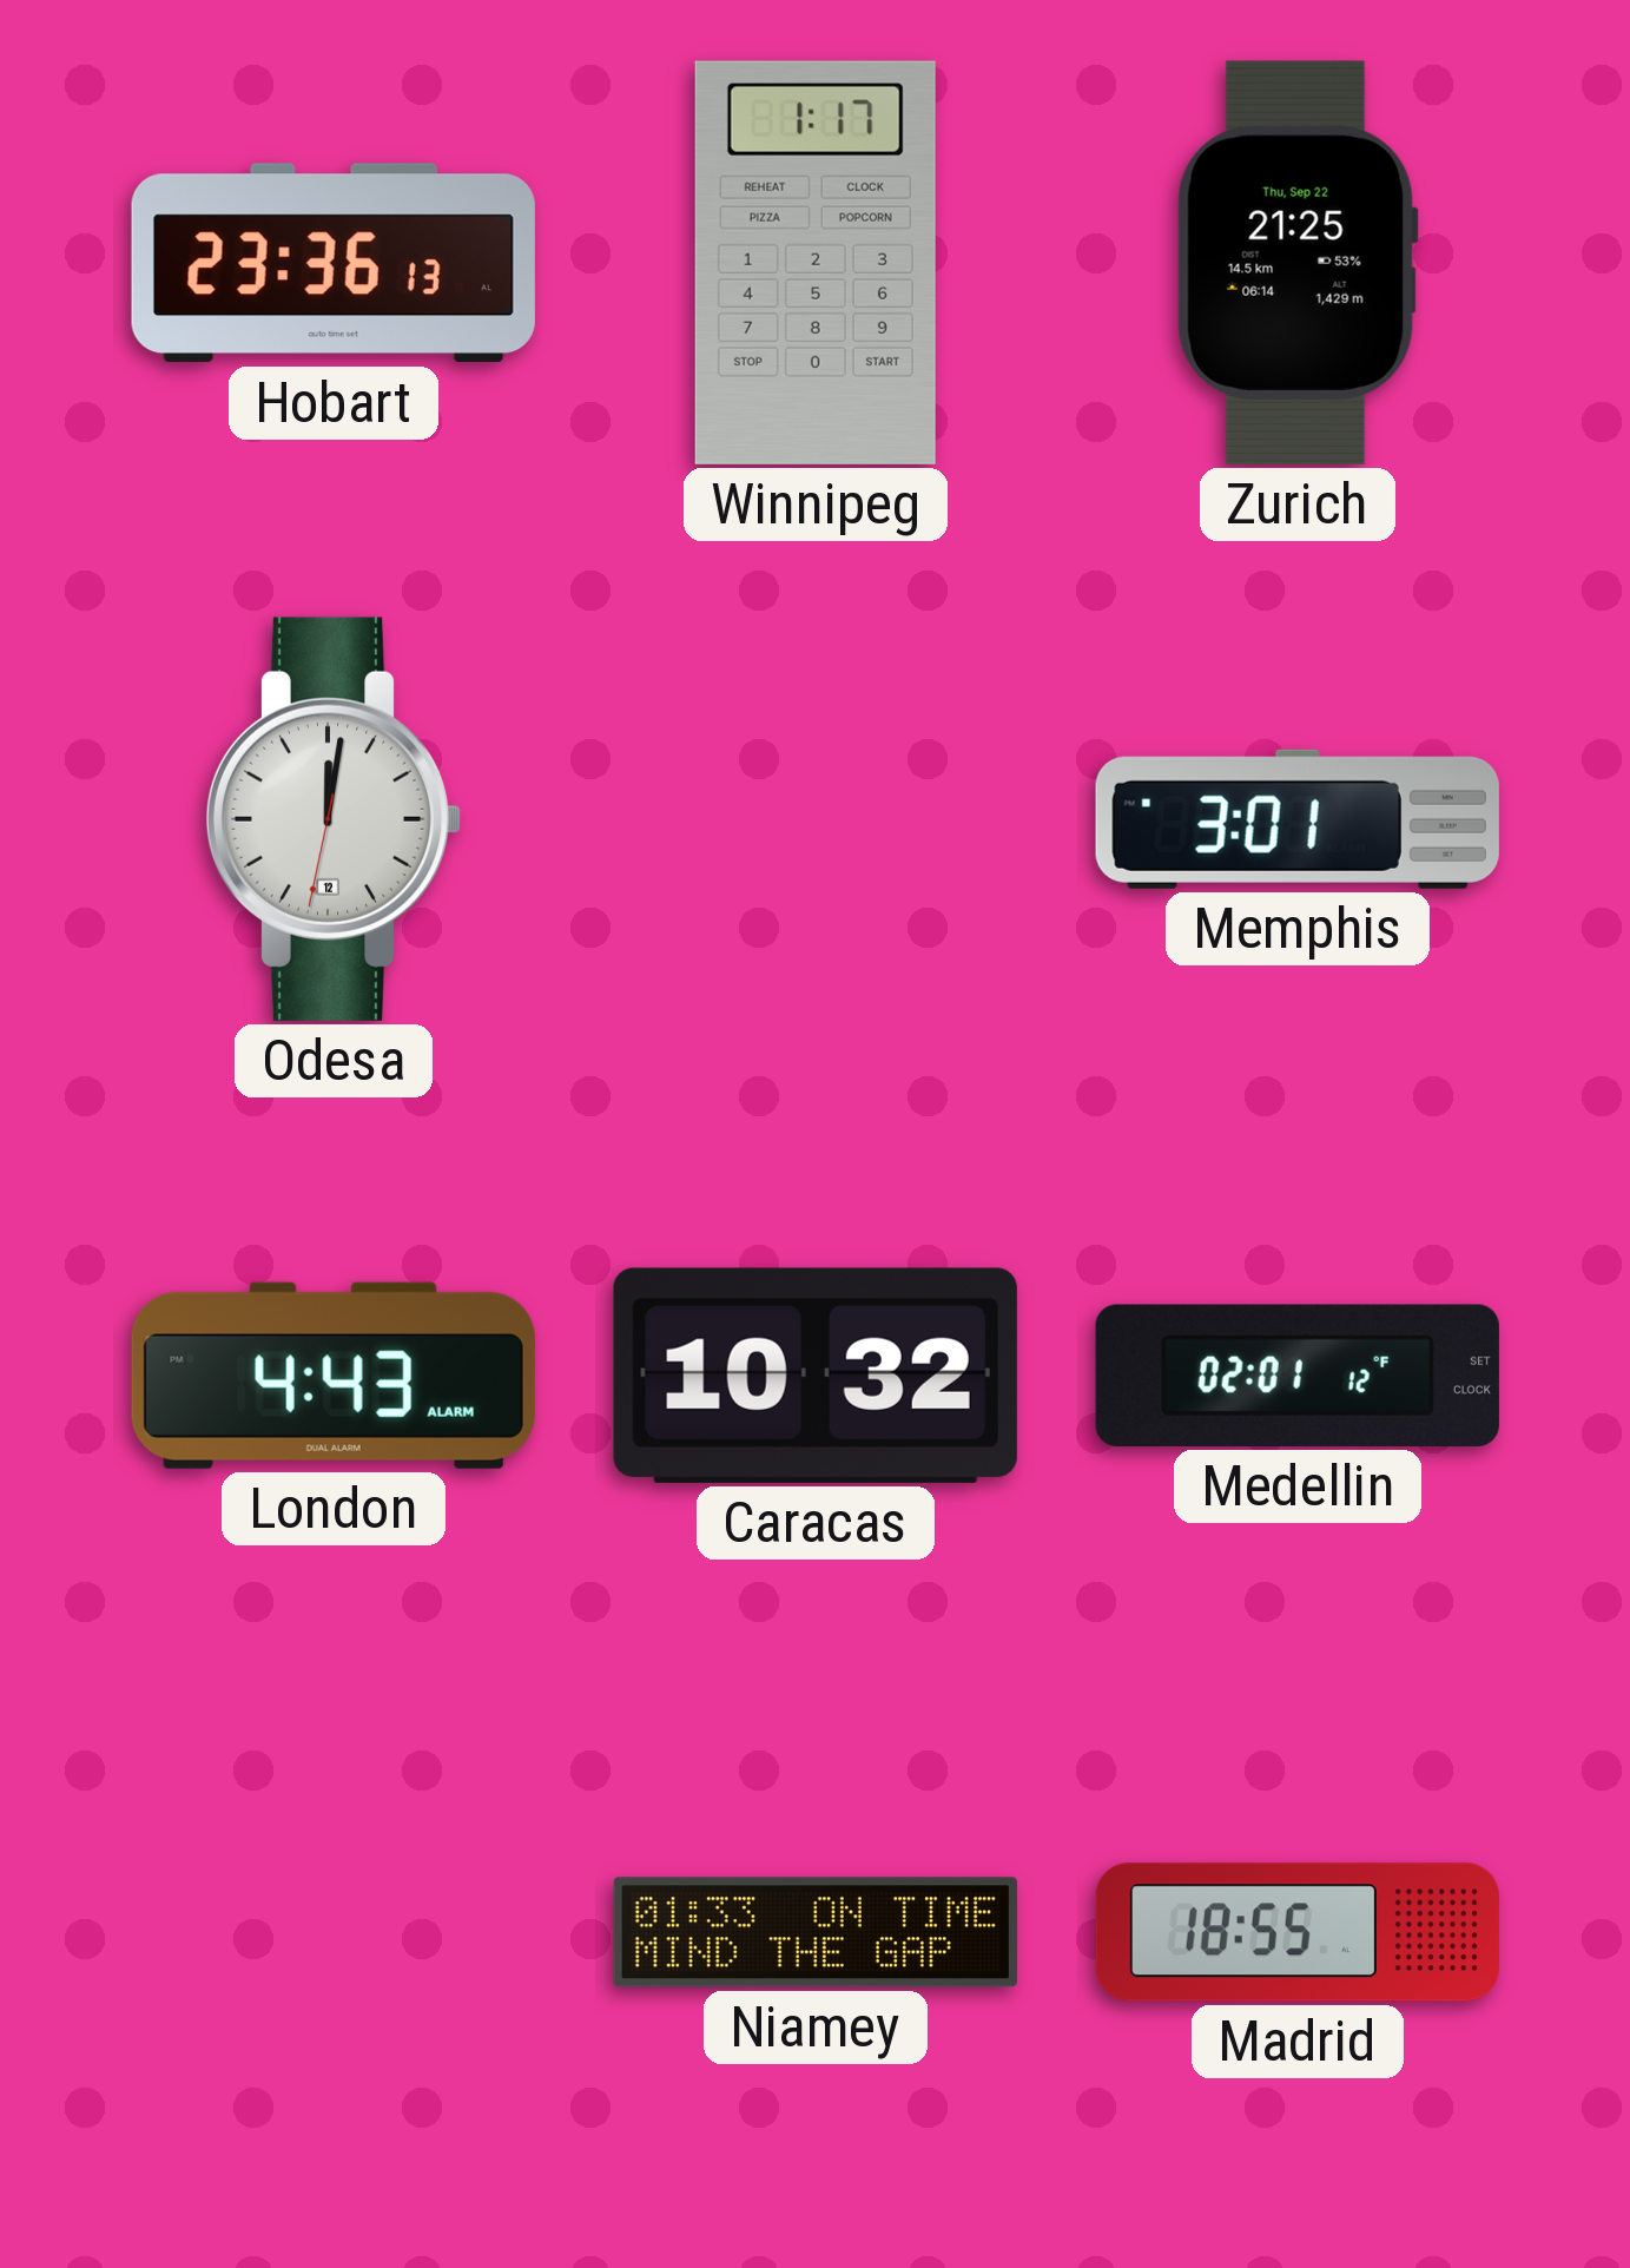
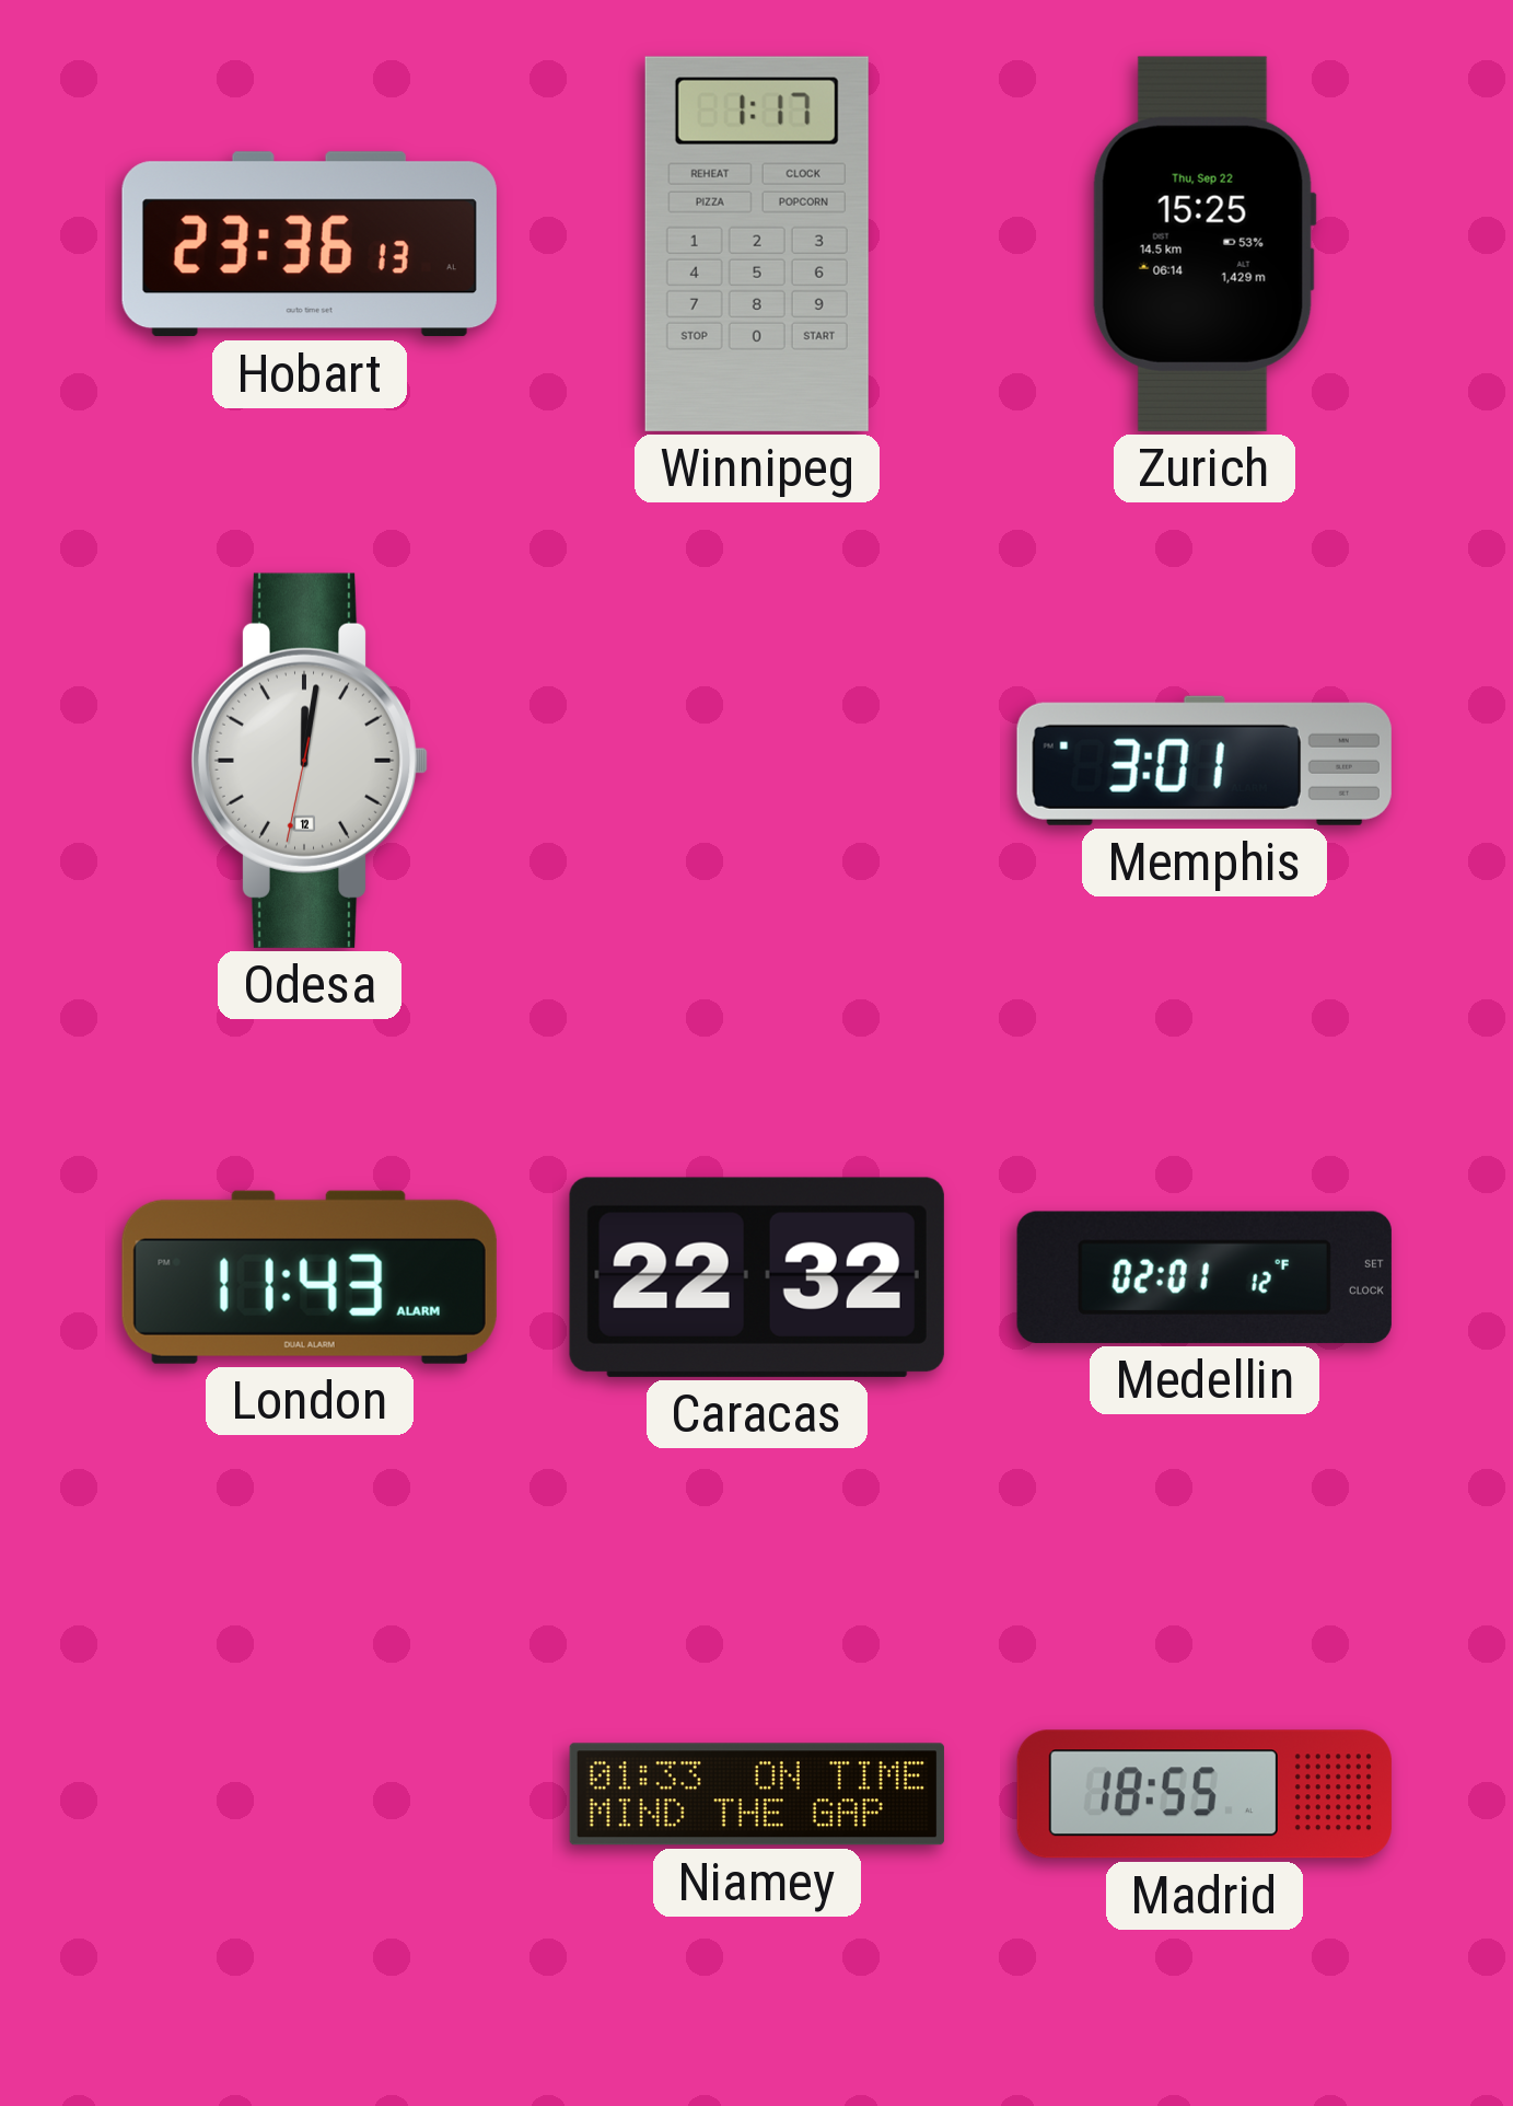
Zurich: 21:25 -> 15:25 (1204, 244)
London: 4:43 -> 11:43 (310, 1277)
Caracas: 10:32 -> 22:32 (757, 1277)
